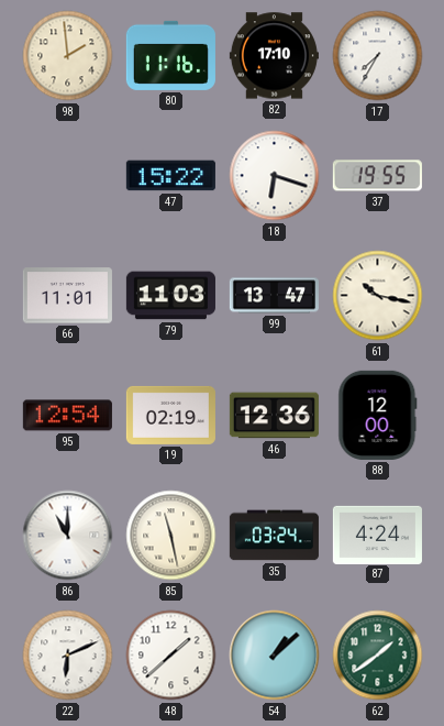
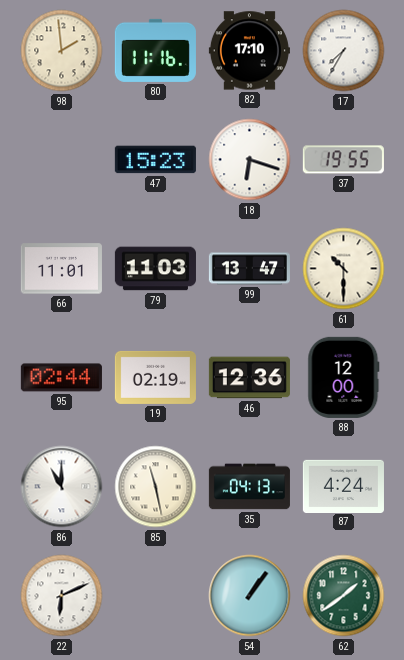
47: 15:22 -> 15:23 (155, 160)
61: 10:17 -> 10:30 (344, 269)
95: 12:54 -> 02:44 (61, 378)
35: 03:24 -> 04:13 (249, 487)
48: 1:38 -> none (171, 656)
54: 1:08 -> 1:06 (250, 596)
